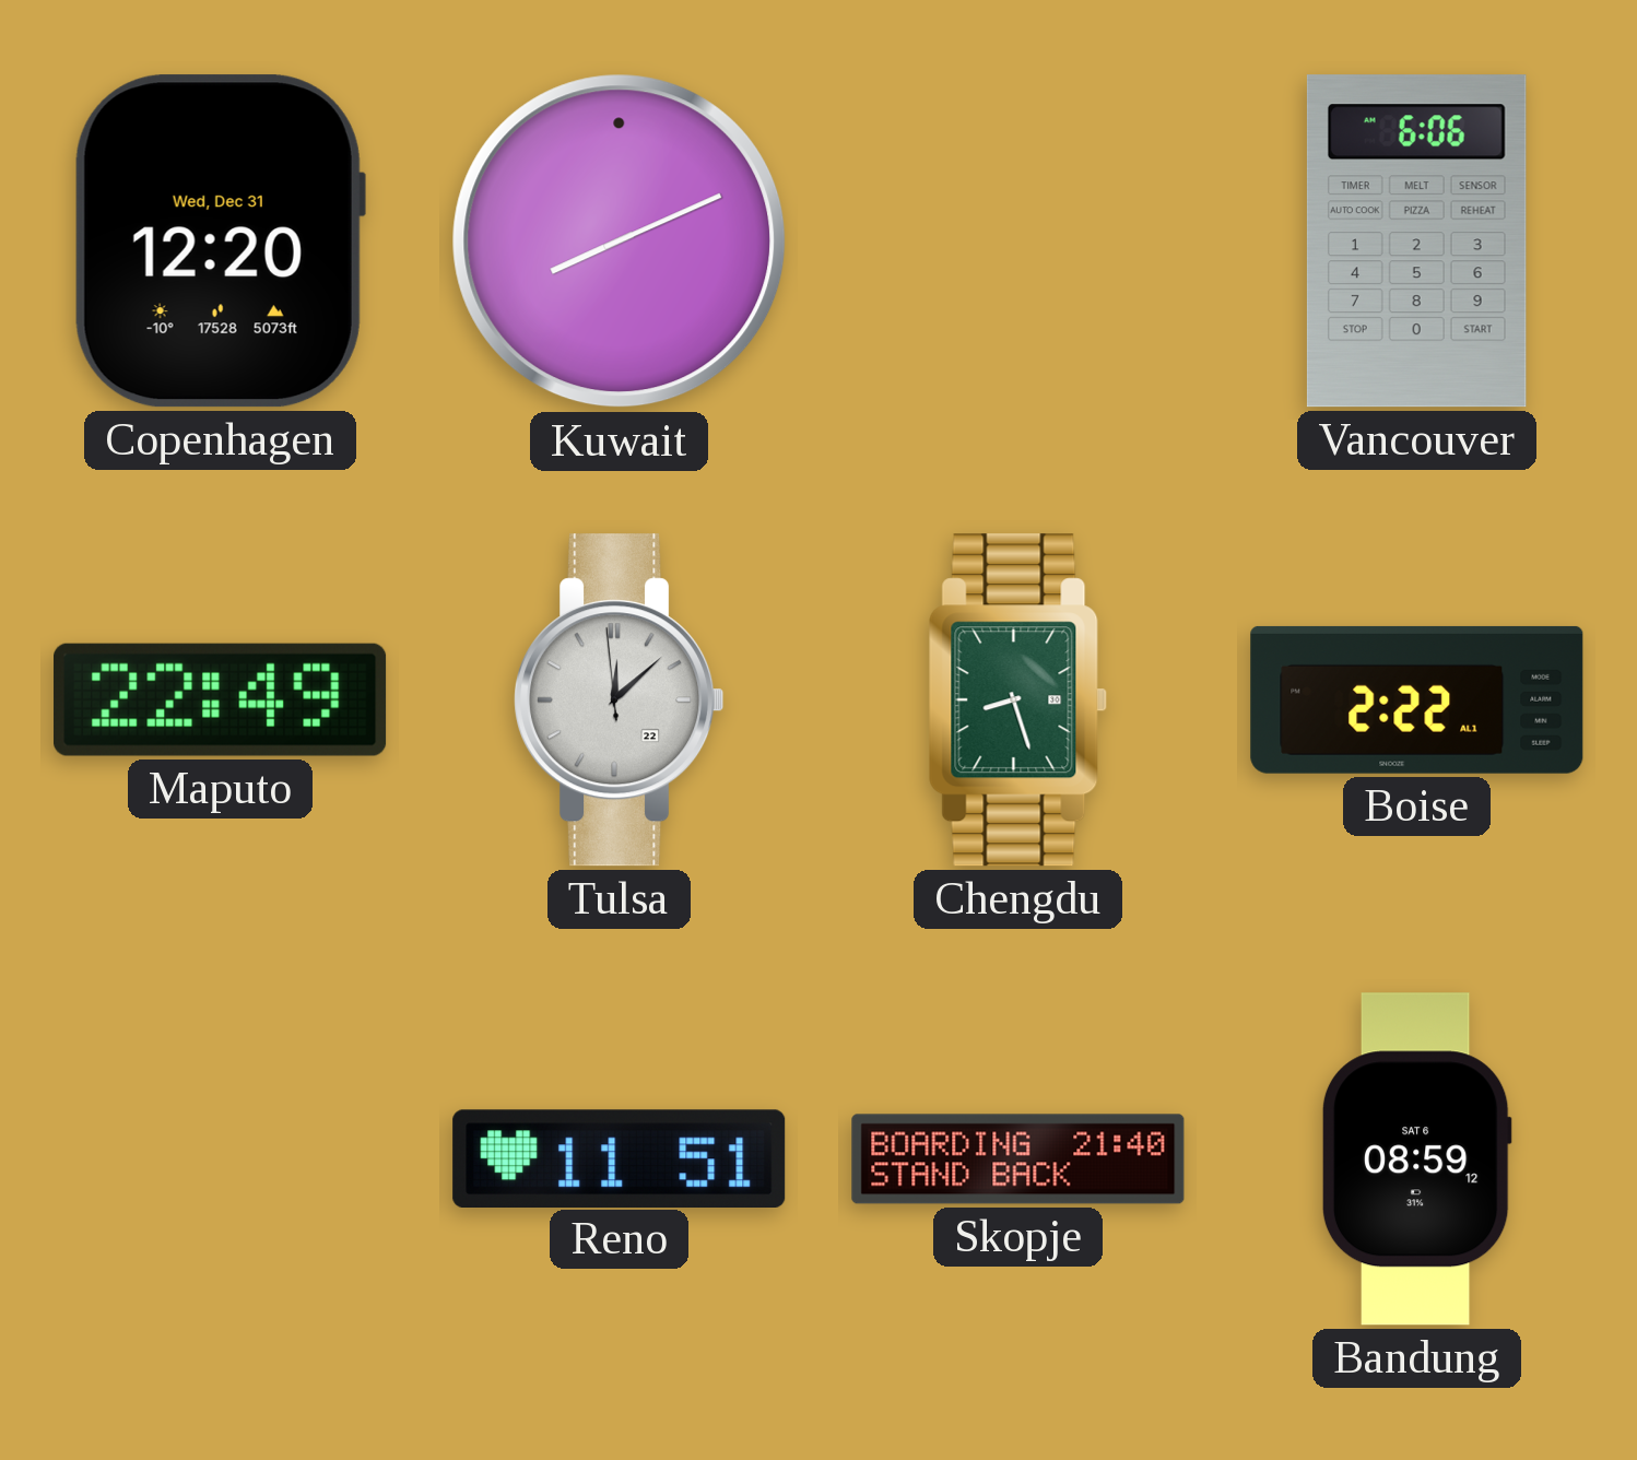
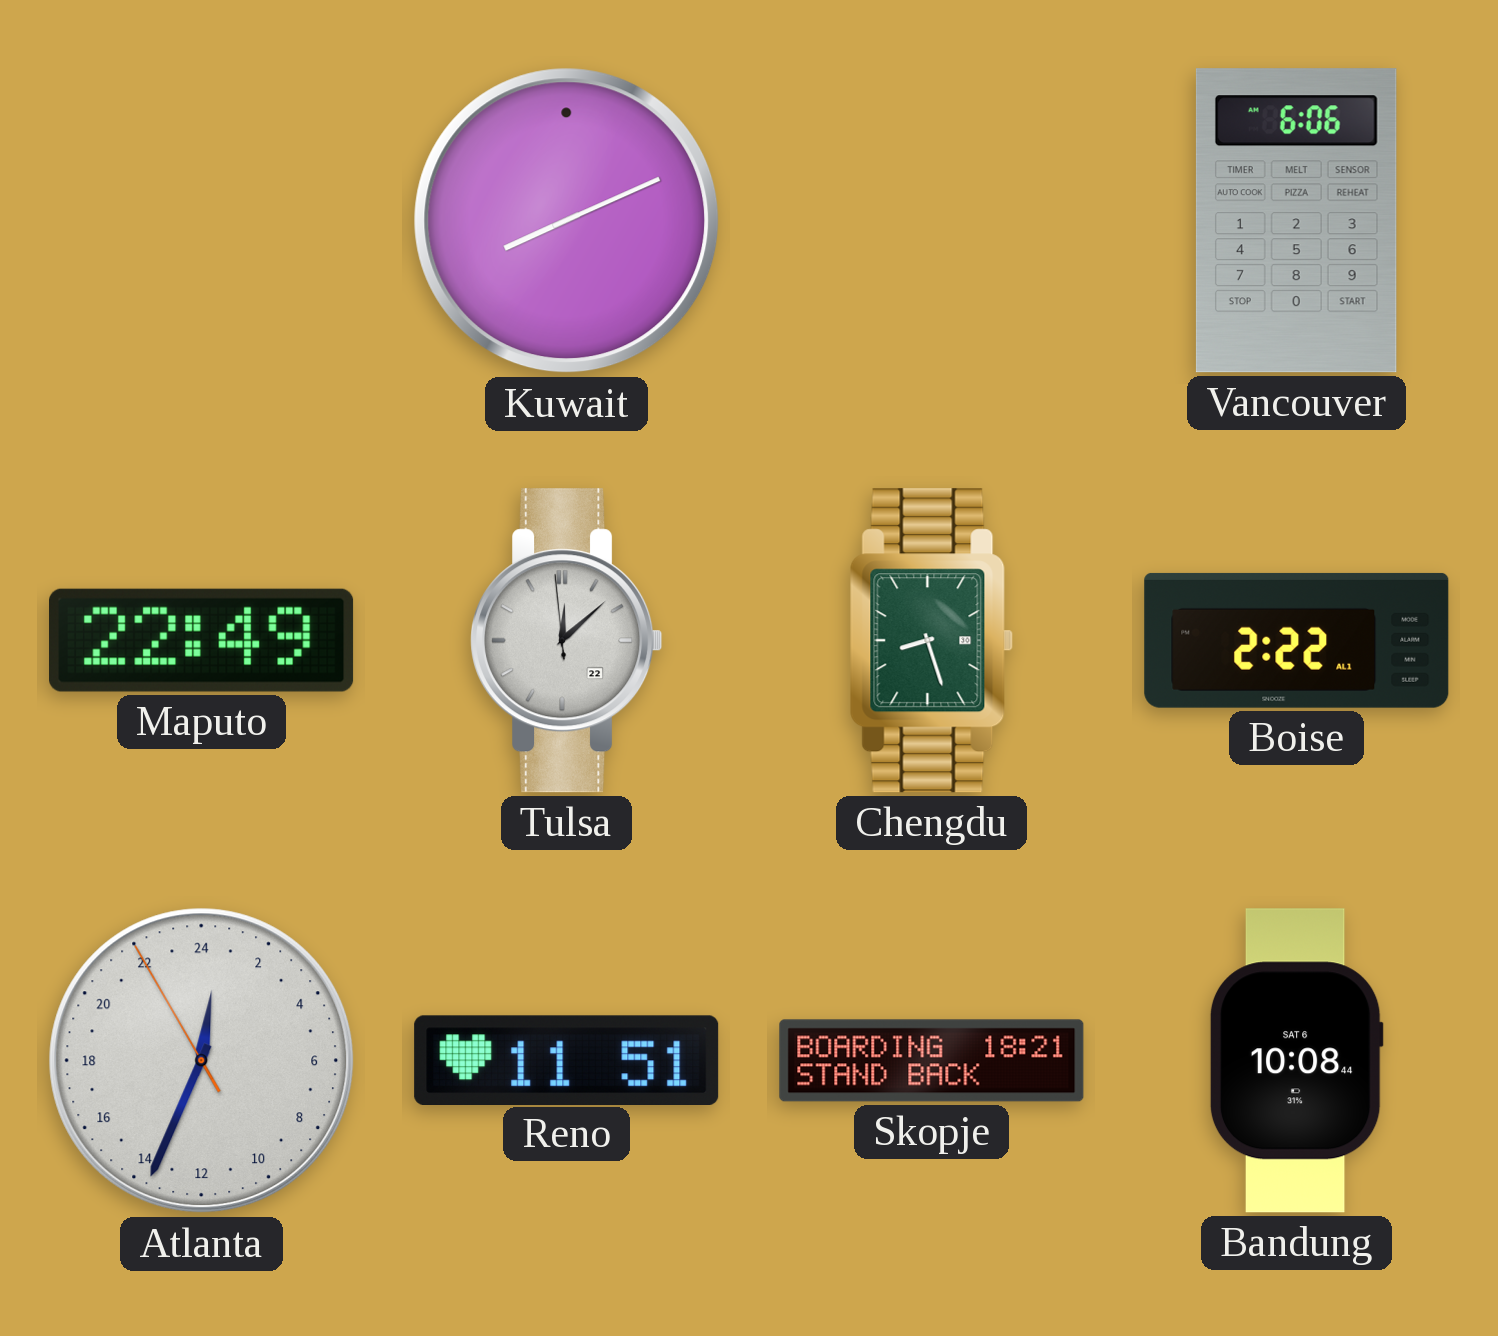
Copenhagen: 12:20 -> none (220, 242)
Atlanta: none -> 0:33 (202, 1061)
Skopje: 21:40 -> 18:21 (932, 1061)
Bandung: 08:59 -> 10:08 (1296, 1061)
